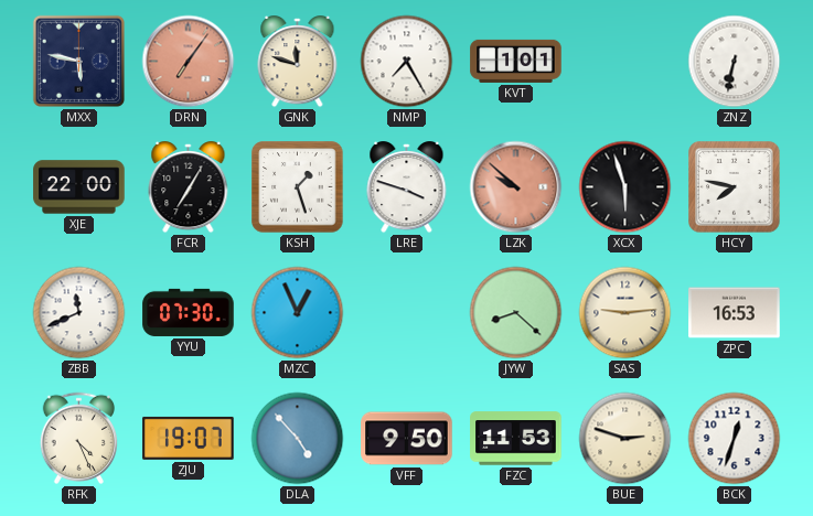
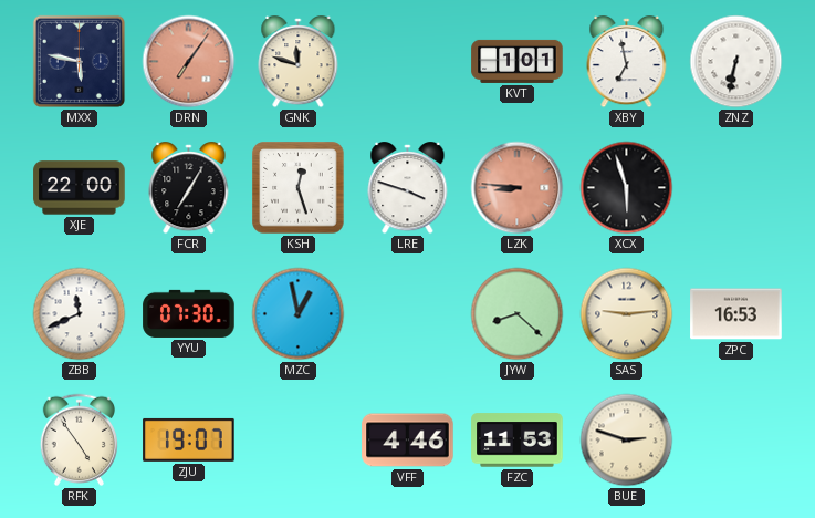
NMP: 7:25 -> none (407, 62)
XBY: none -> 6:58 (627, 62)
KSH: 1:27 -> 12:27 (299, 188)
LZK: 9:52 -> 8:46 (518, 188)
HCY: 7:47 -> none (735, 187)
MZC: 12:56 -> 12:58 (299, 314)
RFK: 4:26 -> 4:54 (79, 439)
DLA: 4:53 -> none (298, 439)
VFF: 9:50 -> 4:46 (408, 441)
BCK: 12:33 -> none (735, 439)
